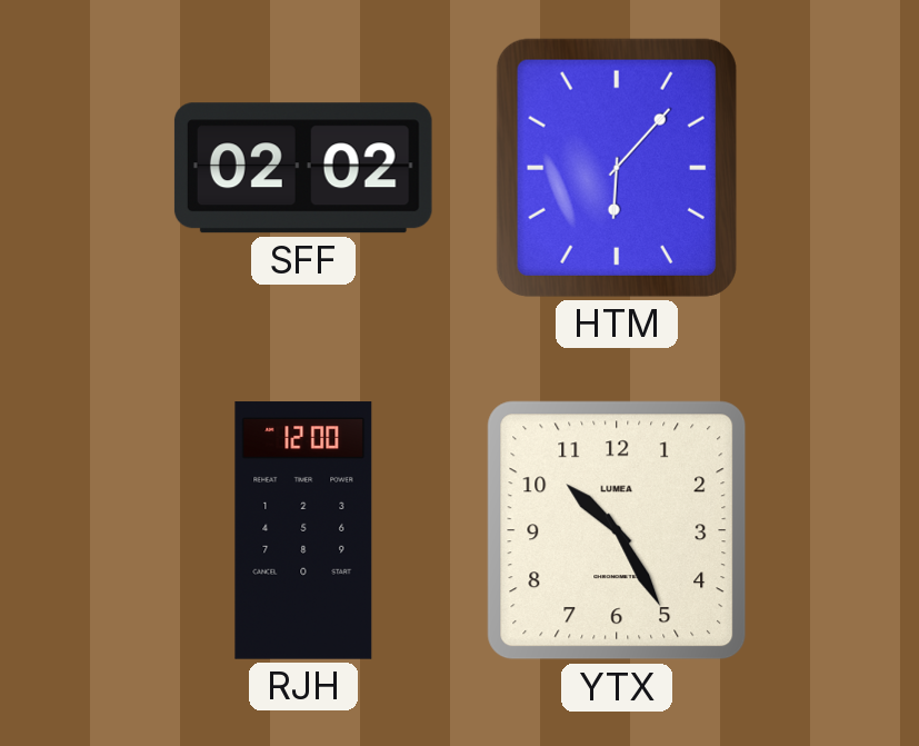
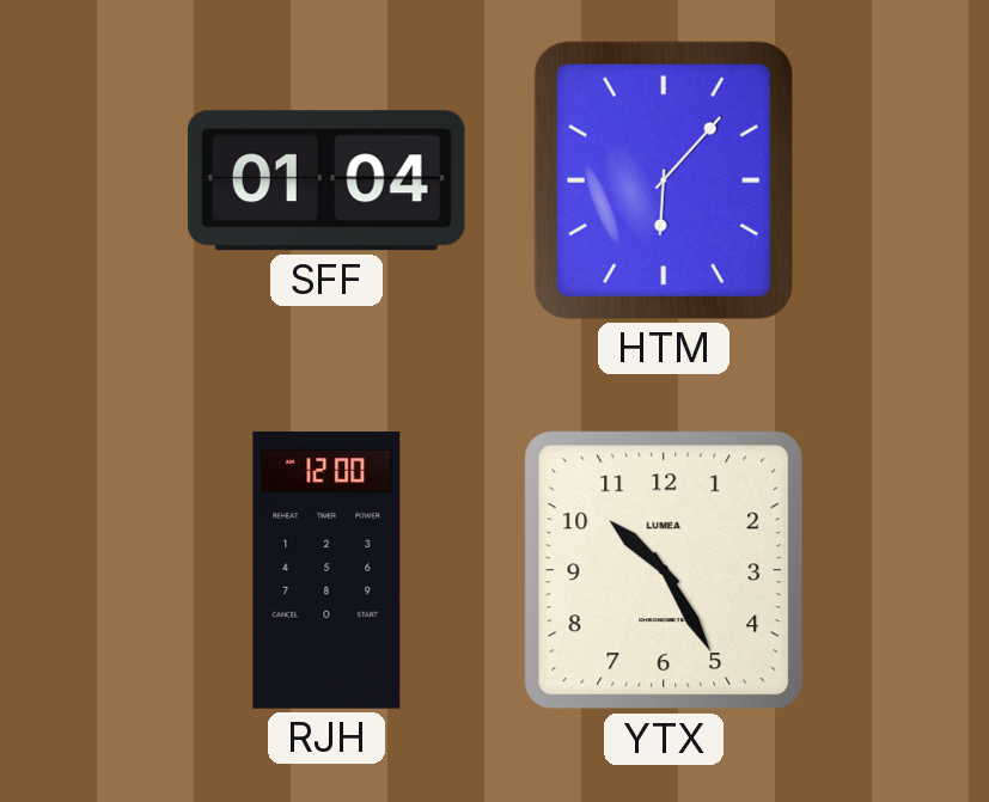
SFF: 02:02 -> 01:04 (326, 180)
